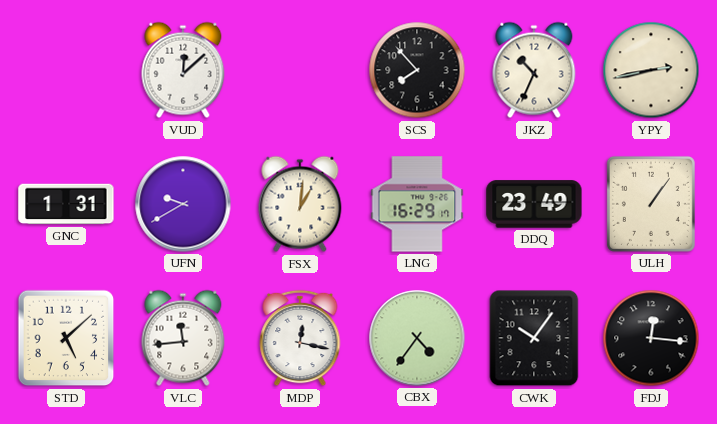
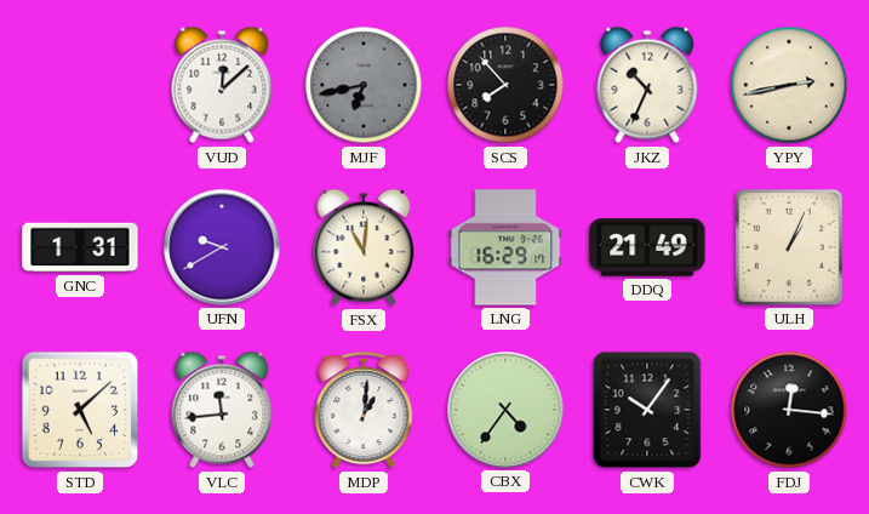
MJF: none -> 6:43 (364, 85)
FSX: 1:01 -> 11:01 (364, 247)
DDQ: 23:49 -> 21:49 (647, 247)
ULH: 1:06 -> 1:04 (789, 247)
MDP: 12:17 -> 1:01 (364, 410)
